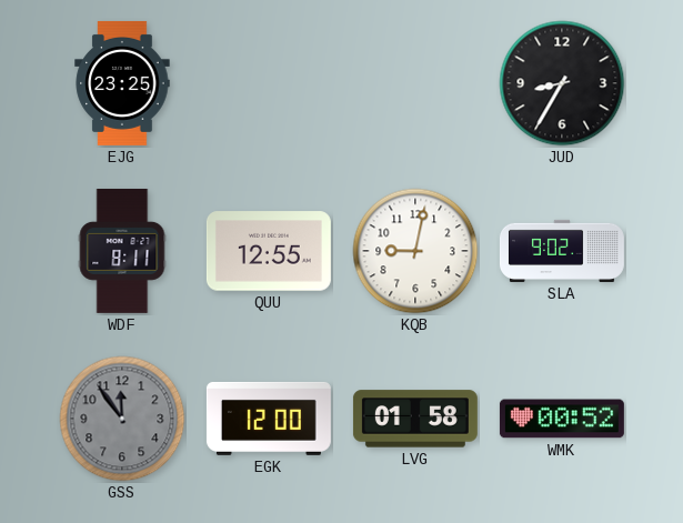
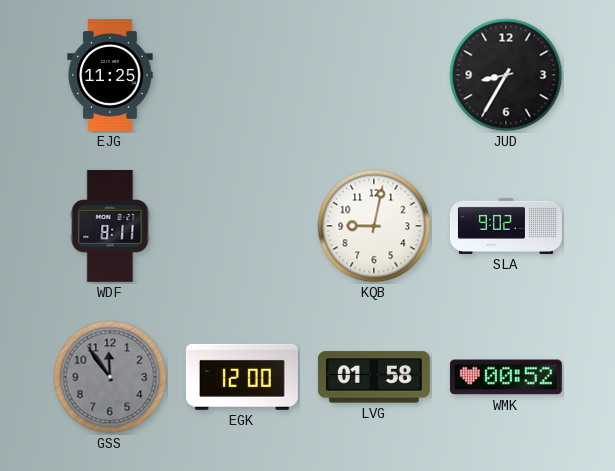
EJG: 23:25 -> 11:25 (110, 75)
QUU: 12:55 -> none (269, 251)
